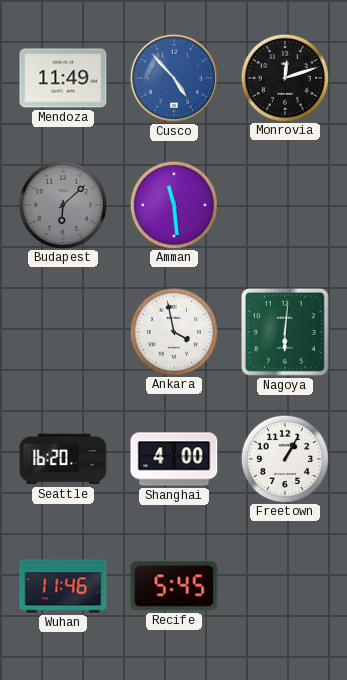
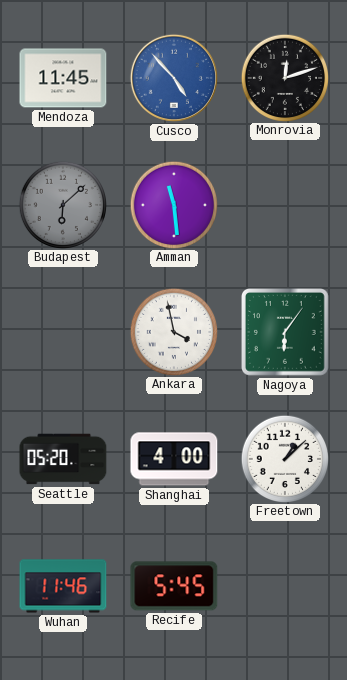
Mendoza: 11:49 -> 11:45 (63, 78)
Nagoya: 6:01 -> 6:06 (286, 333)
Seattle: 16:20 -> 05:20 (63, 459)
Freetown: 1:05 -> 1:08 (284, 458)
